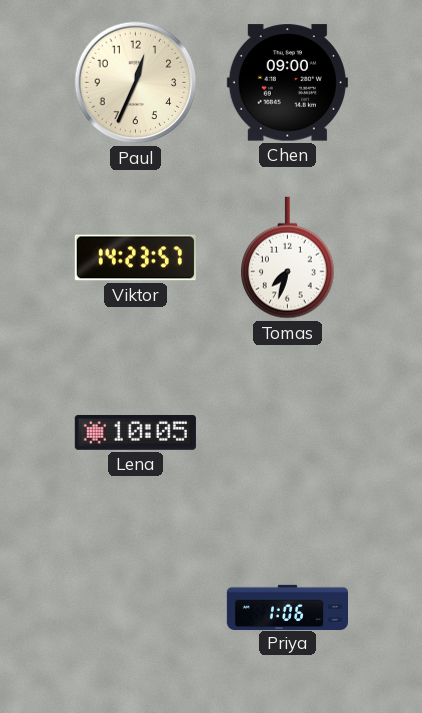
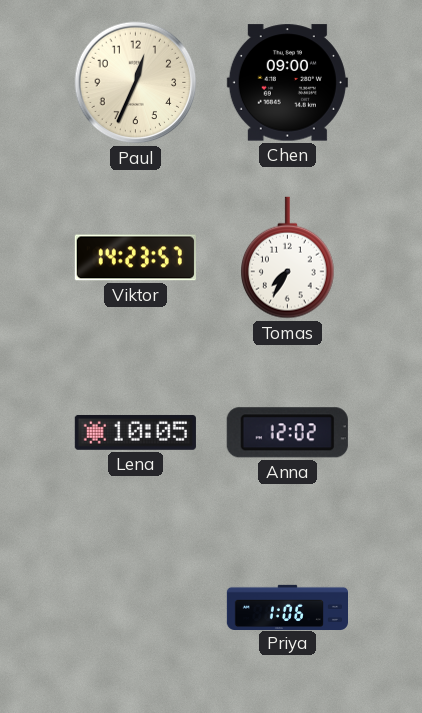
Tomas: 7:33 -> 7:35 (288, 258)
Anna: none -> 12:02 (287, 433)
